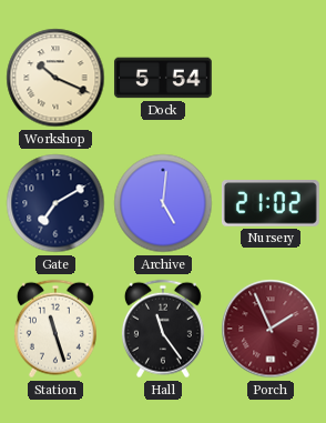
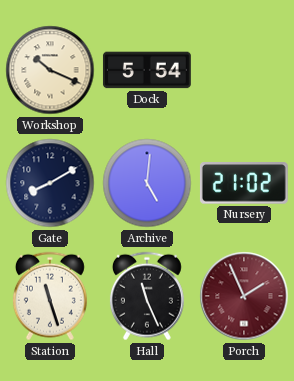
Gate: 7:10 -> 8:10 (50, 183)
Hall: 11:24 -> 11:26 (147, 296)
